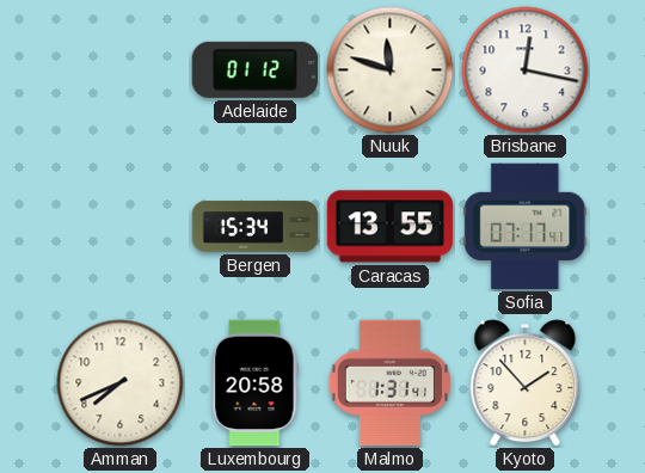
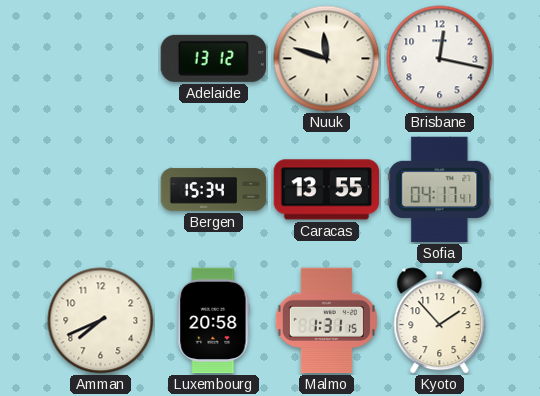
Adelaide: 01:12 -> 13:12 (213, 58)
Sofia: 07:17 -> 04:17 (440, 190)
Malmo: 1:31:41 -> 1:31:15 (326, 321)
